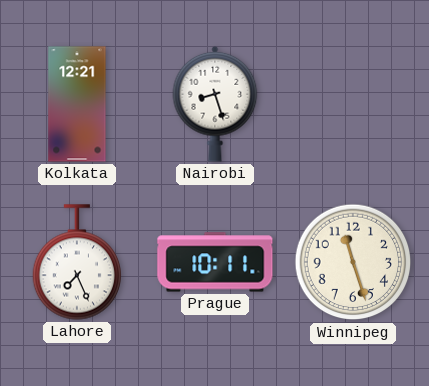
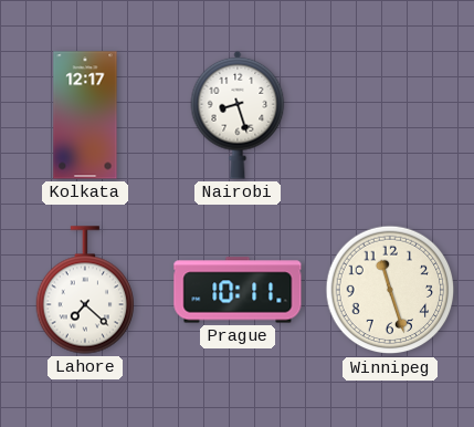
Kolkata: 12:21 -> 12:17 (85, 115)
Lahore: 7:26 -> 7:22 (84, 290)
